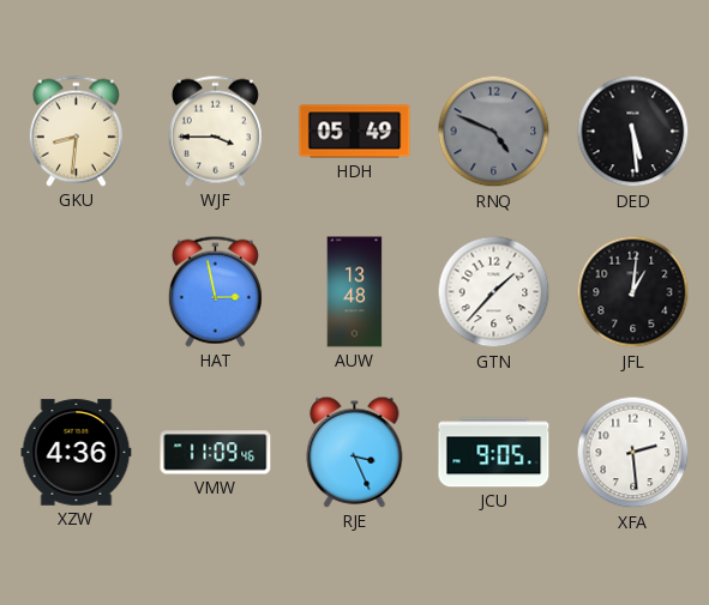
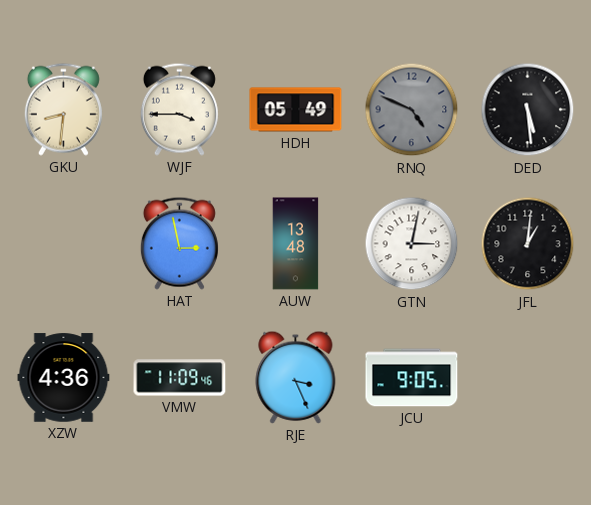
GTN: 1:37 -> 3:02 (412, 244)
XFA: 2:29 -> none (633, 453)
